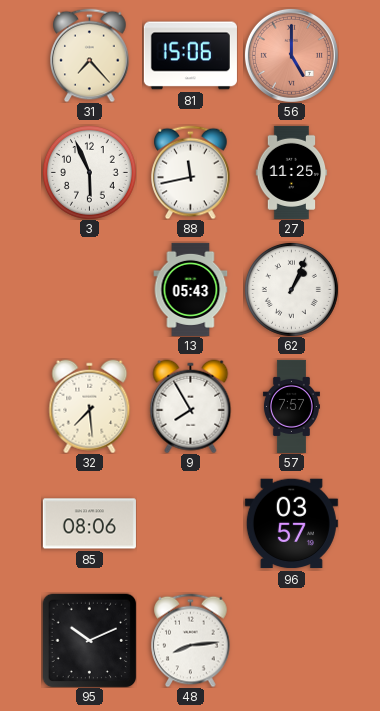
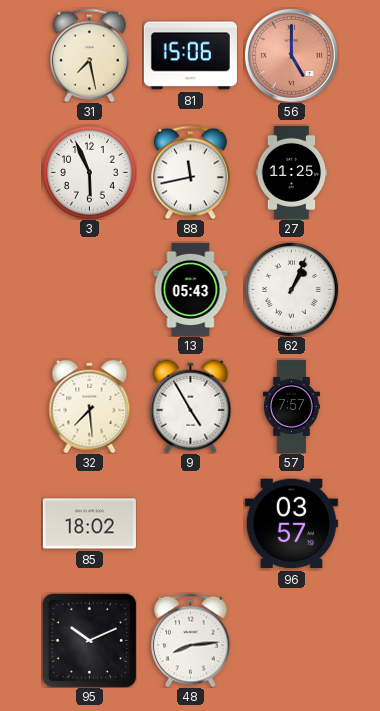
31: 7:23 -> 7:28 (90, 55)
9: 7:55 -> 4:55 (191, 406)
85: 08:06 -> 18:02 (89, 524)
